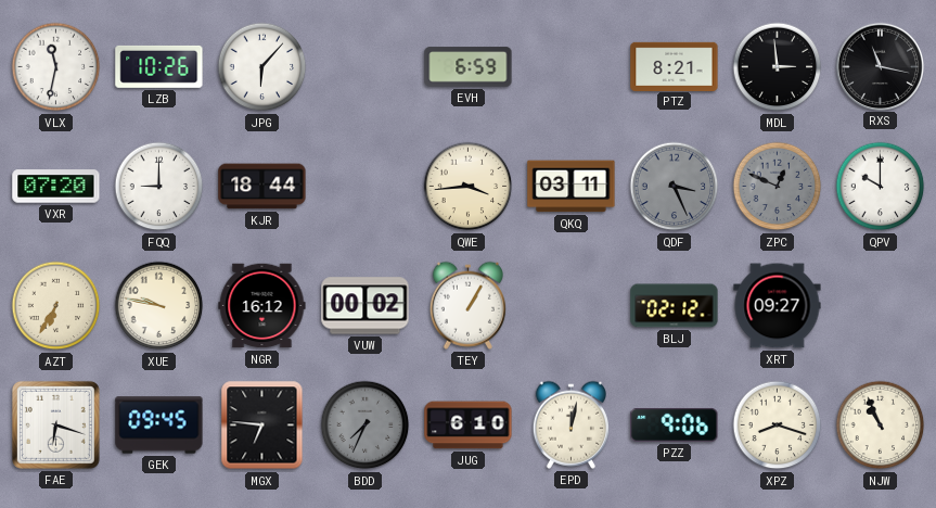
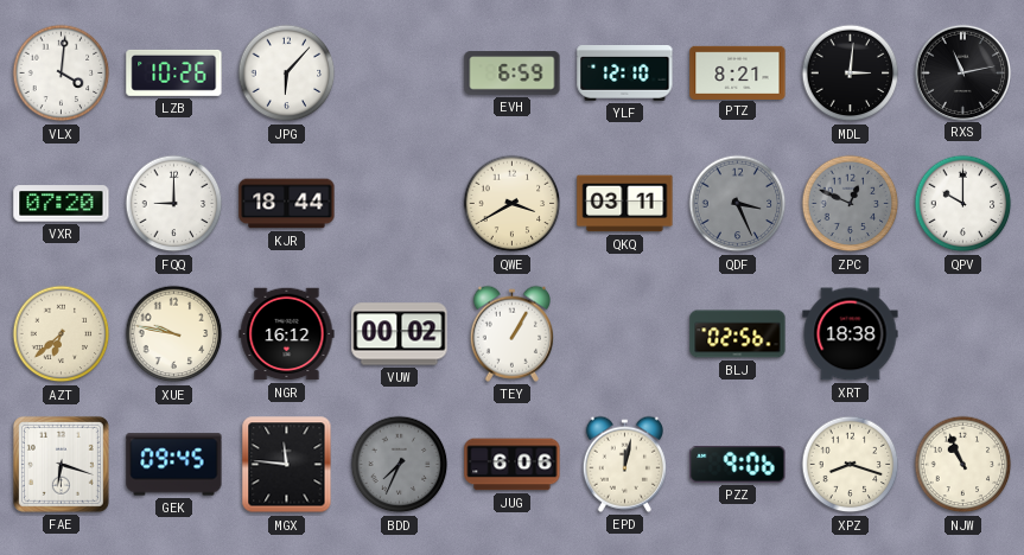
VLX: 11:32 -> 4:01 (62, 74)
YLF: none -> 12:10 (625, 74)
MDL: 2:59 -> 3:01 (851, 74)
RXS: 11:17 -> 11:13 (962, 72)
QWE: 3:44 -> 3:40 (513, 204)
AZT: 6:35 -> 6:38 (62, 334)
BLJ: 02:12 -> 02:56 (738, 334)
XRT: 09:27 -> 18:38 (851, 334)
MGX: 6:46 -> 11:46 (287, 465)
JUG: 6:10 -> 6:06 (513, 465)
